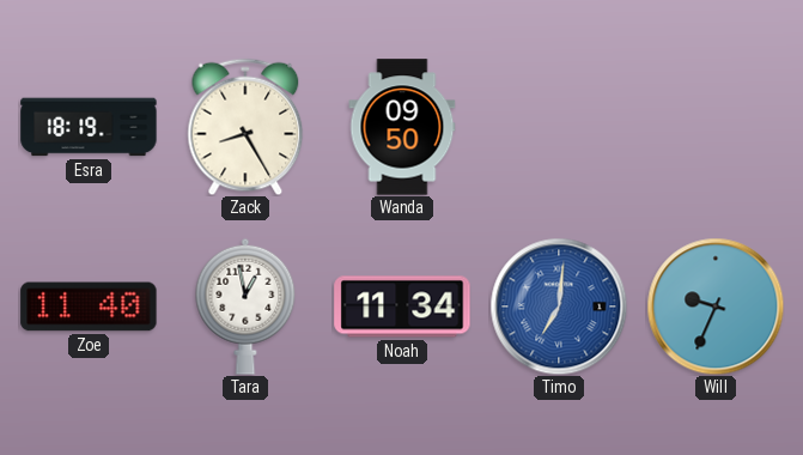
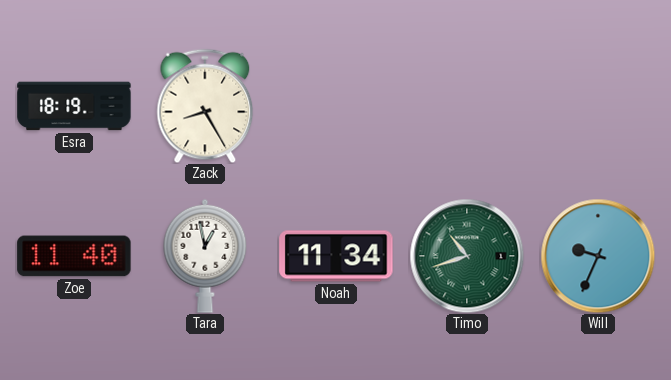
Wanda: 09:50 -> none (402, 127)
Timo: 7:01 -> 10:42 (467, 256)
Timo dial: blue -> green (467, 256)
